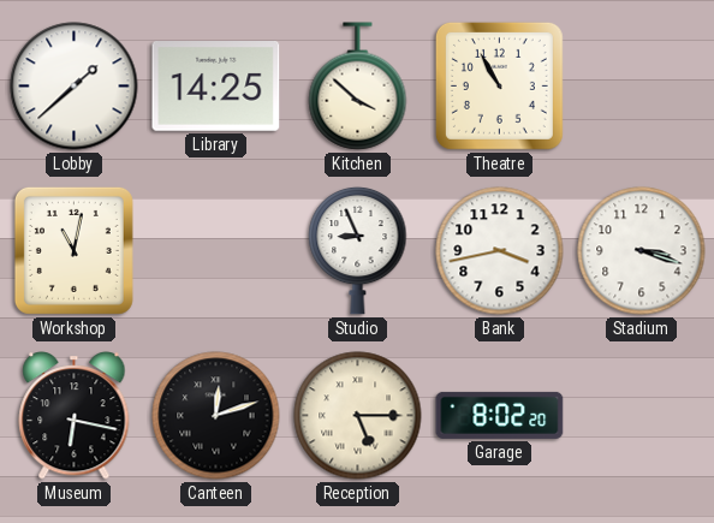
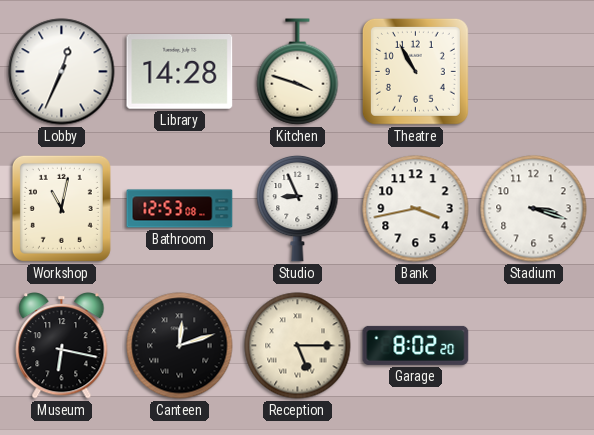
Lobby: 1:38 -> 12:34 (62, 72)
Library: 14:25 -> 14:28 (180, 72)
Kitchen: 3:52 -> 3:48 (298, 72)
Bathroom: none -> 12:53 (180, 209)
